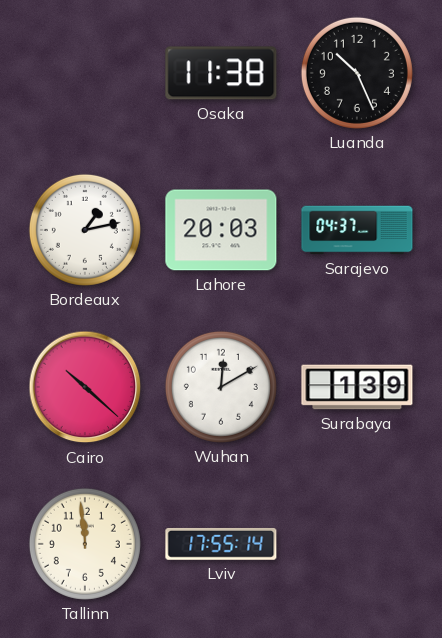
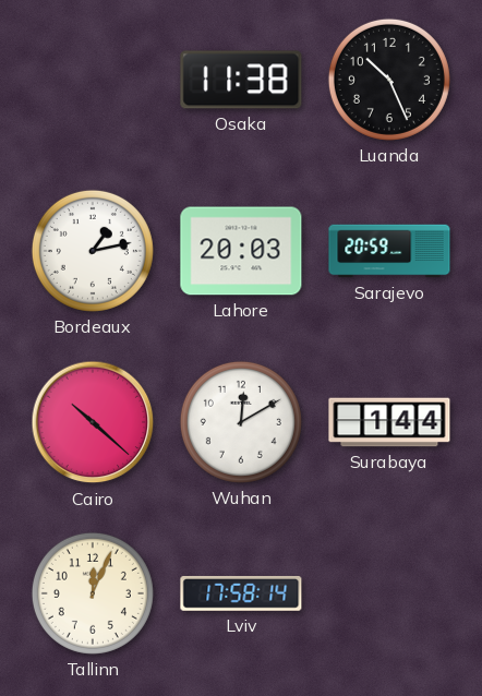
Sarajevo: 04:37 -> 20:59 (389, 251)
Surabaya: 1:39 -> 1:44 (389, 422)
Tallinn: 11:59 -> 12:04 (93, 593)
Lviv: 17:55 -> 17:58 (241, 593)
